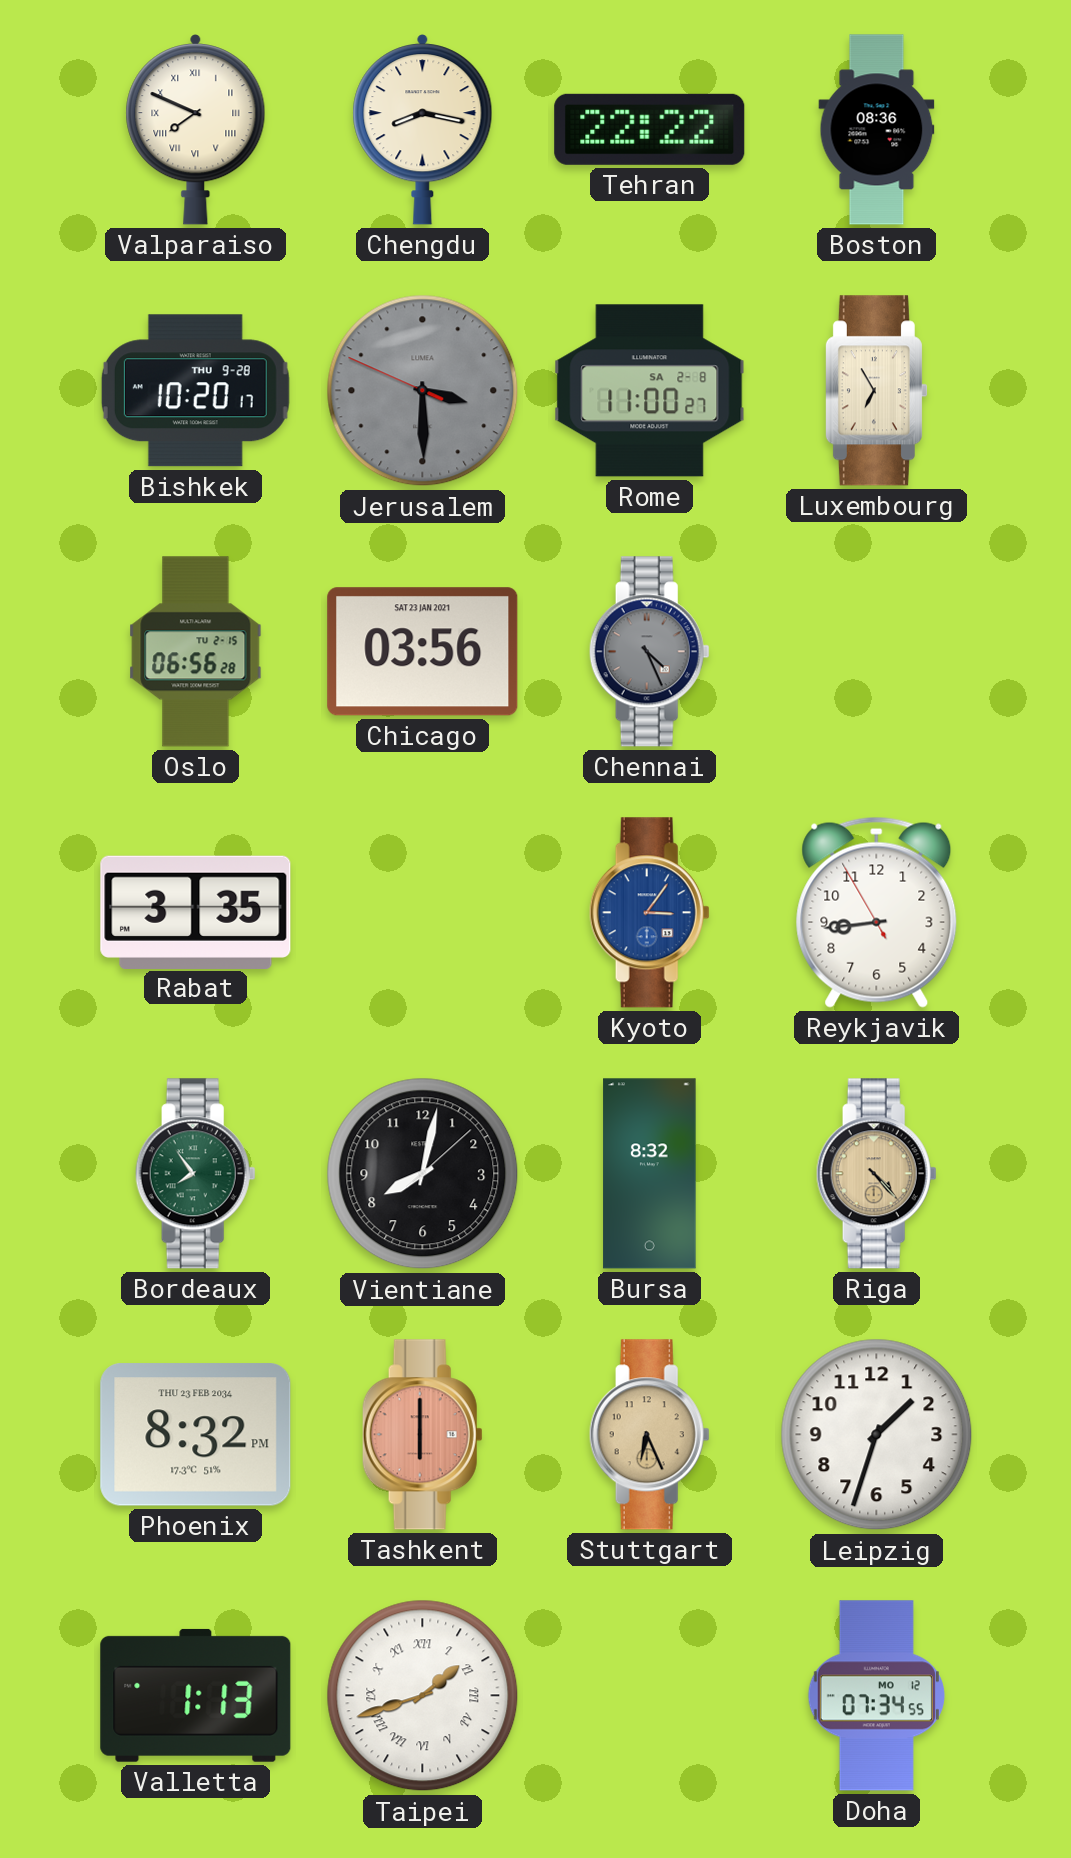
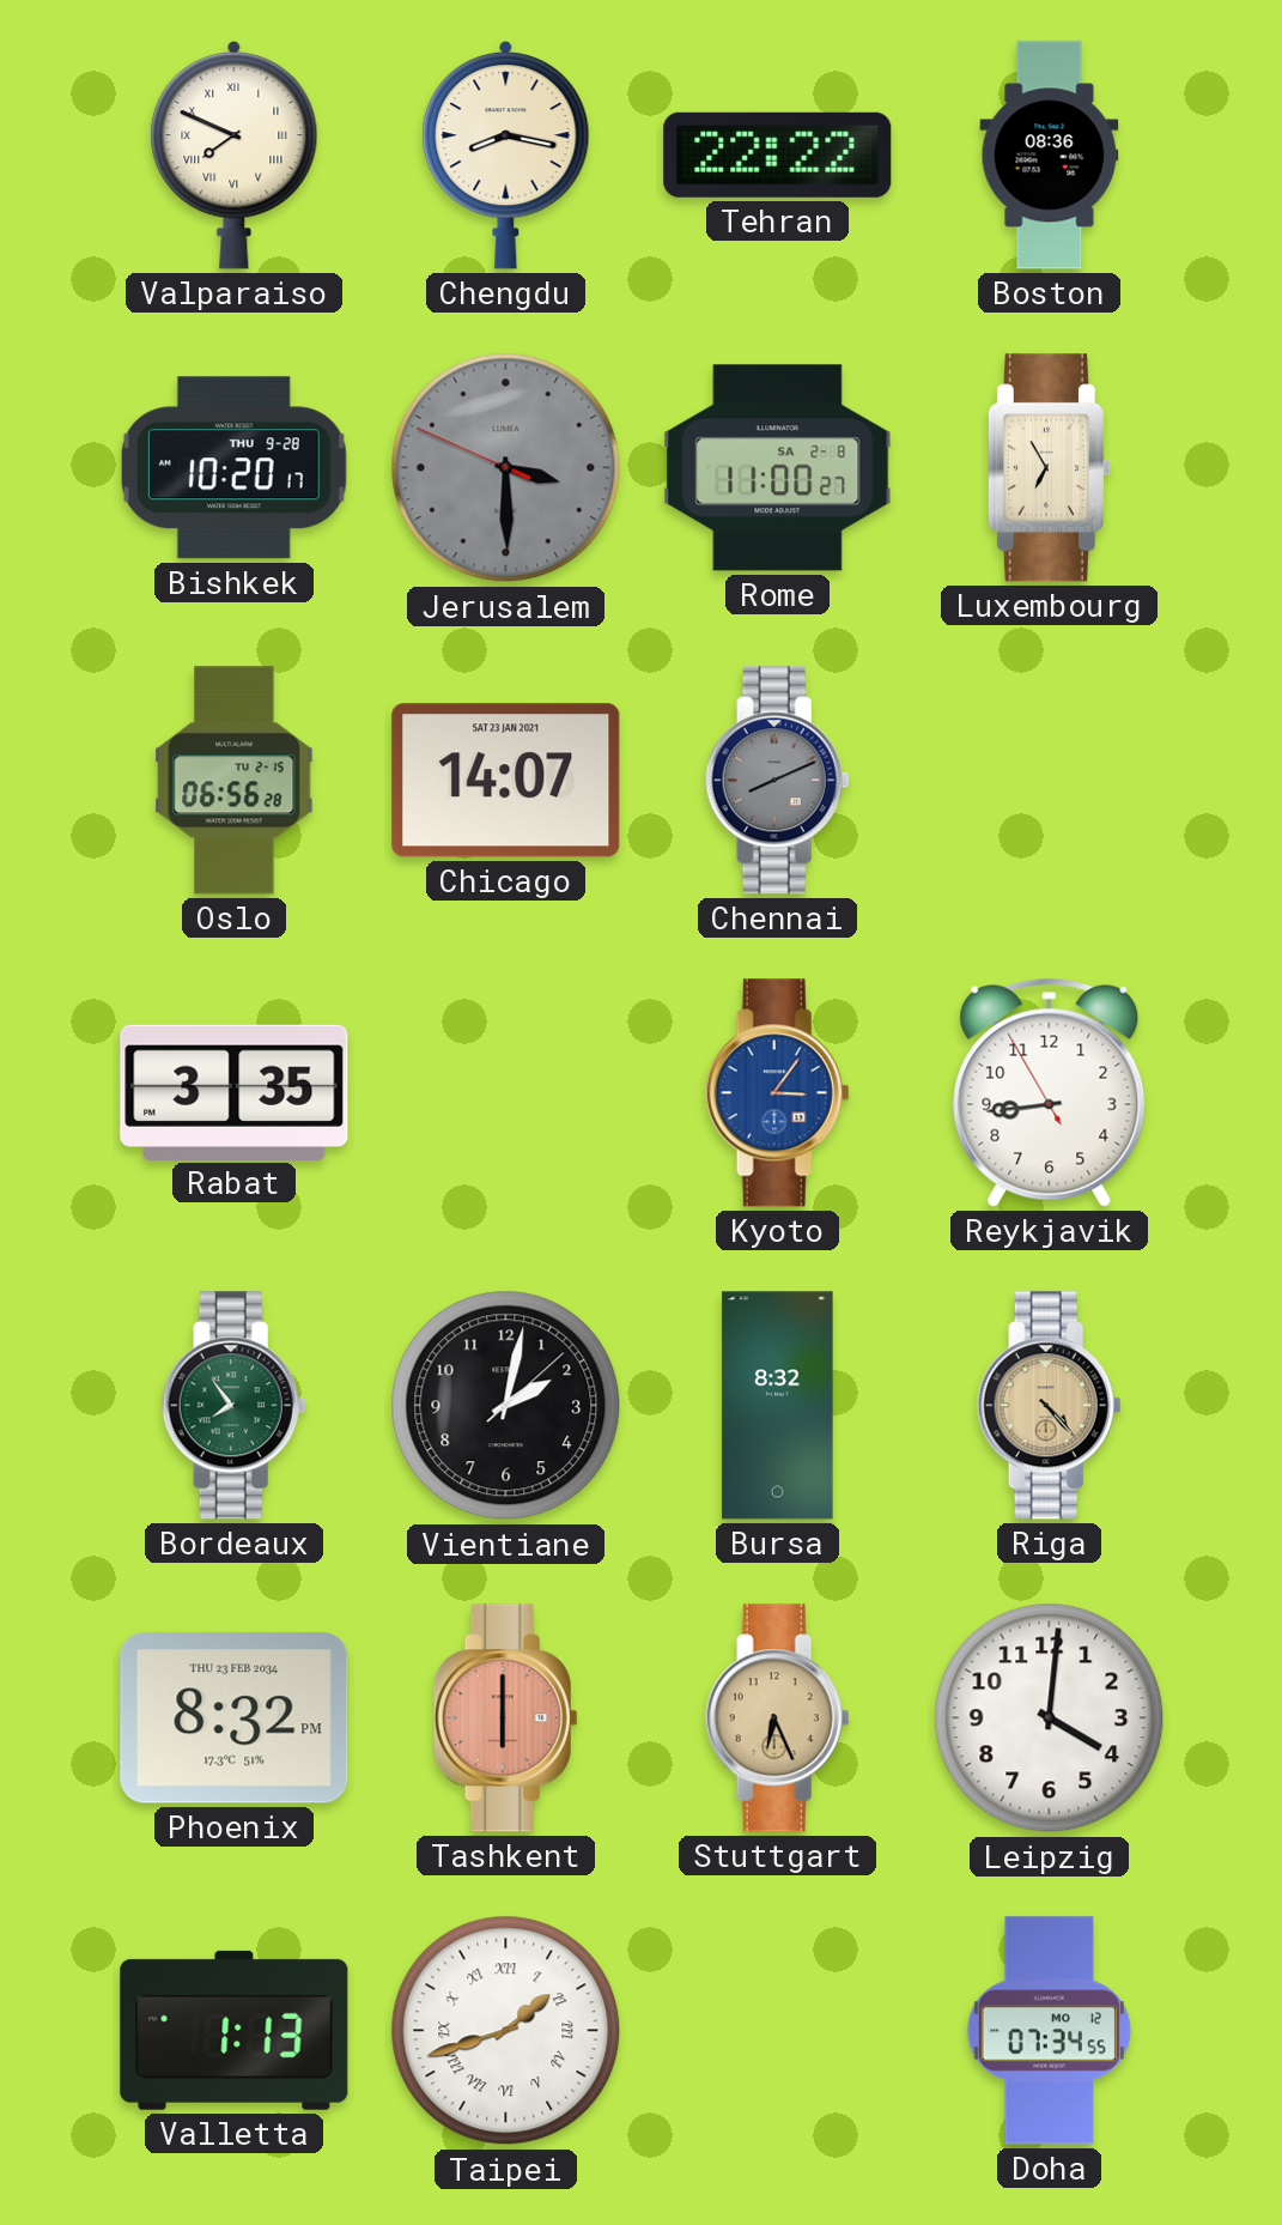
Chicago: 03:56 -> 14:07 (506, 781)
Chennai: 4:26 -> 8:11 (777, 781)
Vientiane: 8:02 -> 2:02 (506, 1406)
Leipzig: 1:33 -> 4:01 (1050, 1718)
